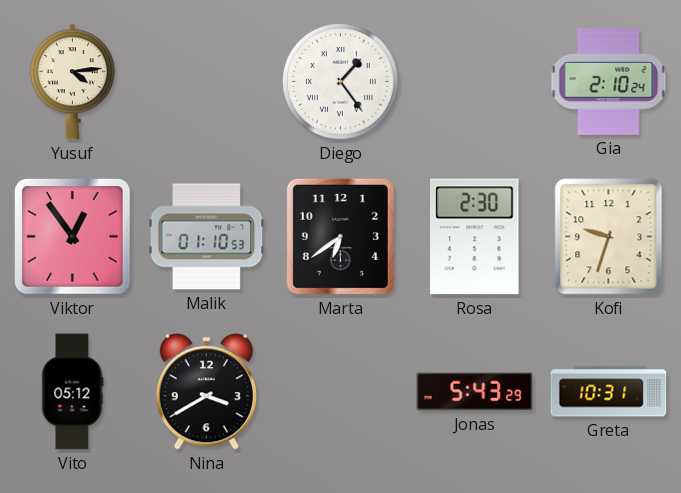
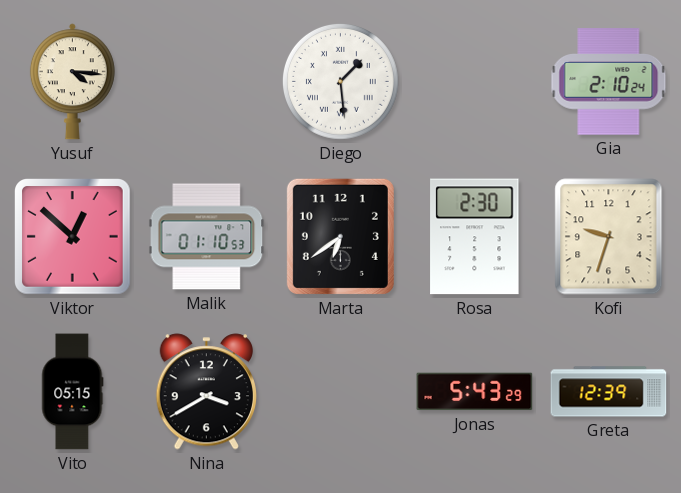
Yusuf: 4:14 -> 4:16 (72, 82)
Diego: 1:24 -> 1:29 (340, 81)
Viktor: 12:54 -> 12:52 (73, 237)
Vito: 05:12 -> 05:15 (73, 392)
Greta: 10:31 -> 12:39 (609, 392)
